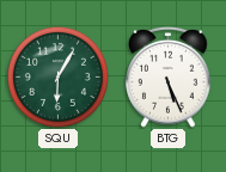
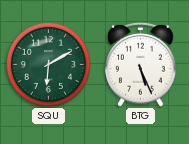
SQU: 6:05 -> 6:10 (48, 64)
